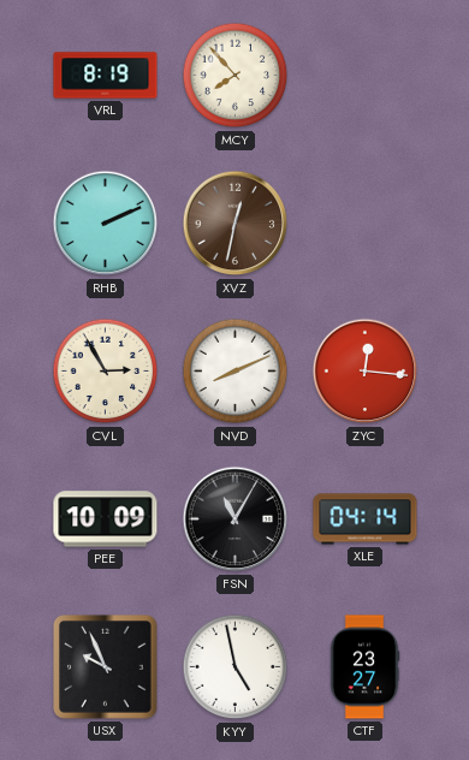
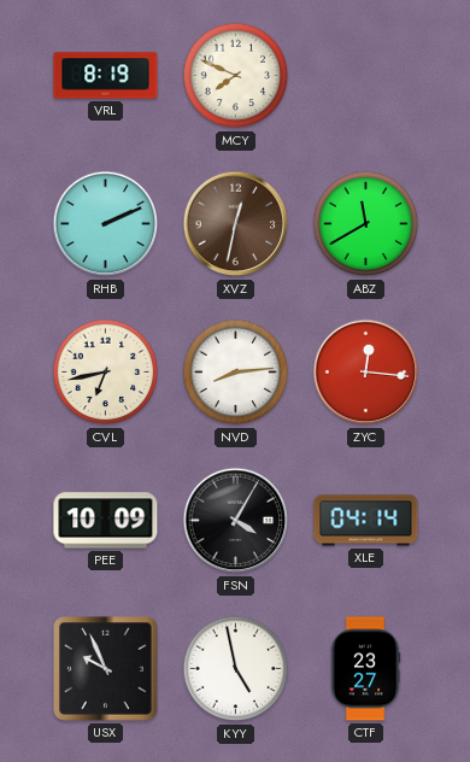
MCY: 7:53 -> 7:49 (236, 76)
ABZ: none -> 11:40 (366, 224)
CVL: 2:55 -> 6:43 (106, 373)
NVD: 8:11 -> 8:14 (236, 373)
FSN: 11:05 -> 4:05 (236, 521)
